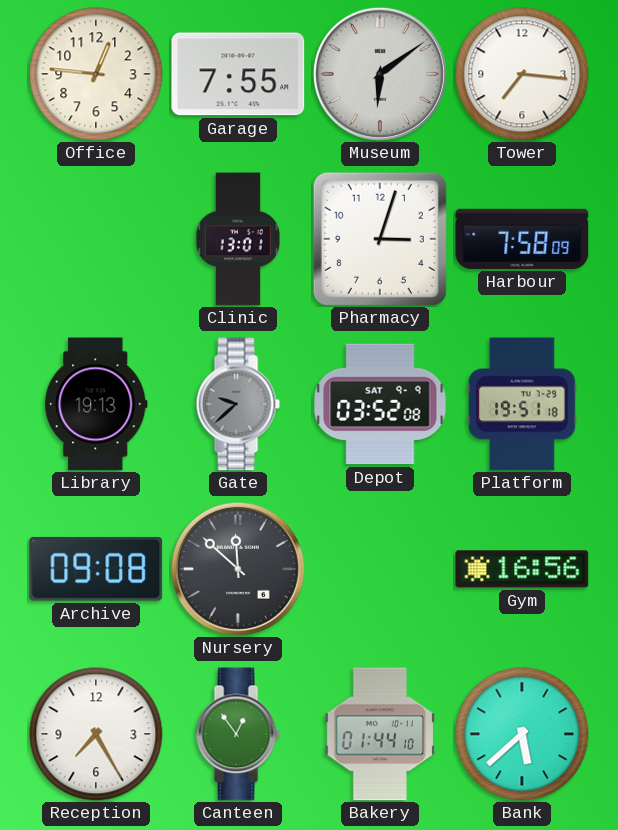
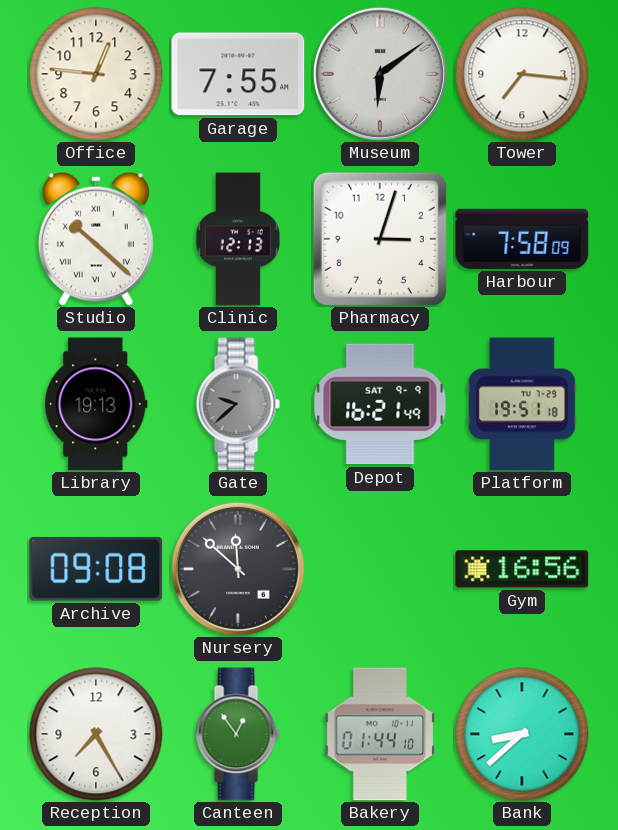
Studio: none -> 10:22 (96, 239)
Clinic: 13:01 -> 12:13 (238, 239)
Depot: 03:52 -> 16:21 (380, 404)
Bank: 5:38 -> 8:38 (522, 734)
